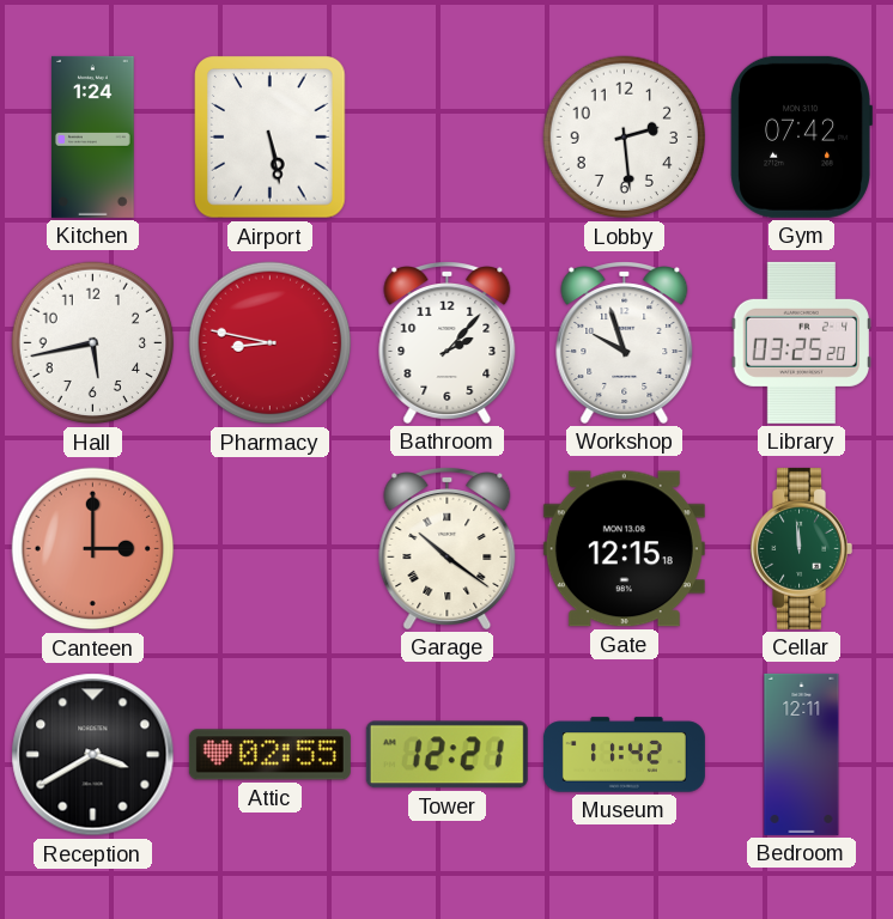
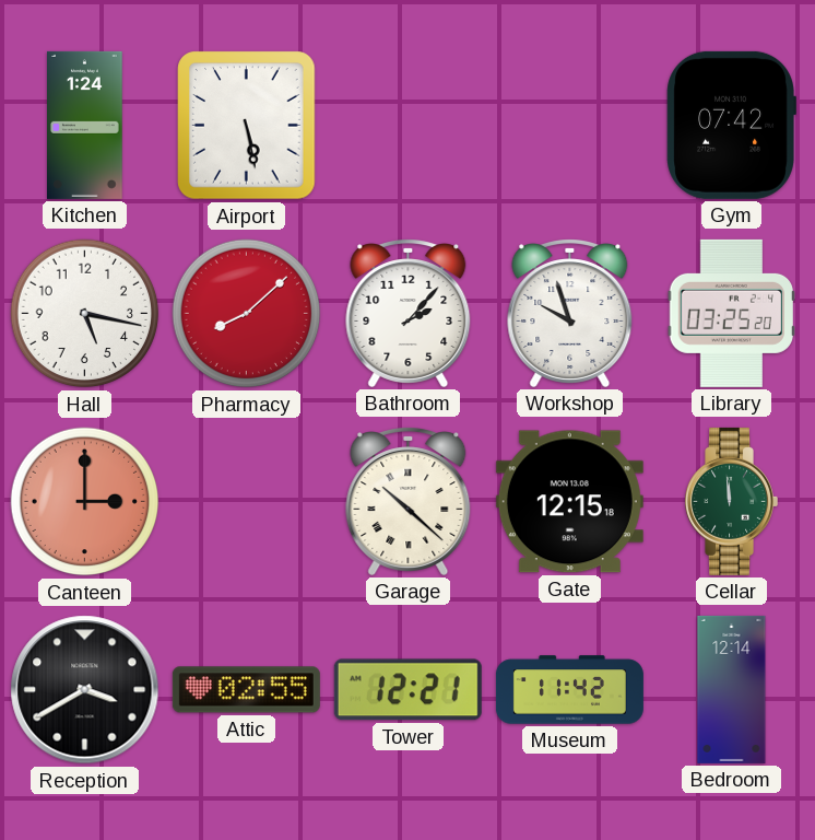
Lobby: 2:29 -> none (625, 138)
Hall: 5:43 -> 5:17 (85, 314)
Pharmacy: 8:47 -> 8:08 (247, 314)
Garage: 10:21 -> 10:22 (409, 501)
Bedroom: 12:11 -> 12:14 (732, 689)
